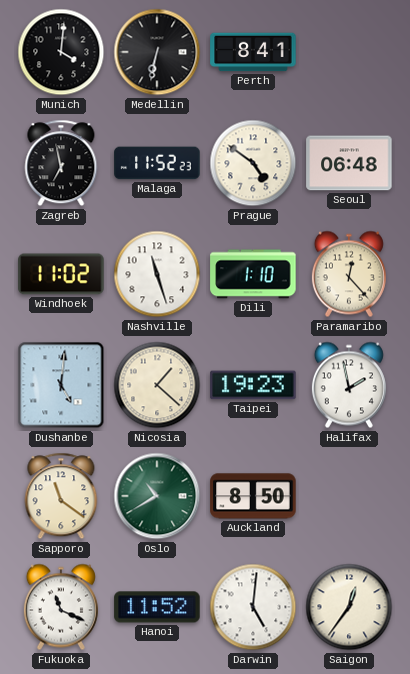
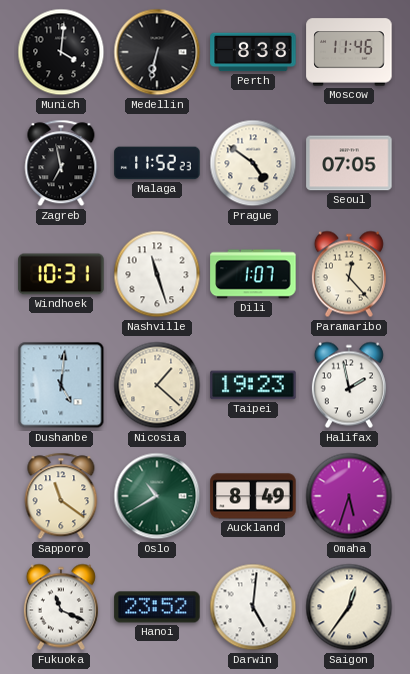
Perth: 8:41 -> 8:38 (253, 52)
Moscow: none -> 11:46 (349, 52)
Seoul: 06:48 -> 07:05 (349, 163)
Windhoek: 11:02 -> 10:31 (61, 274)
Dili: 1:10 -> 1:07 (253, 274)
Auckland: 8:50 -> 8:49 (253, 496)
Omaha: none -> 5:33 (349, 496)
Hanoi: 11:52 -> 23:52 (157, 607)
